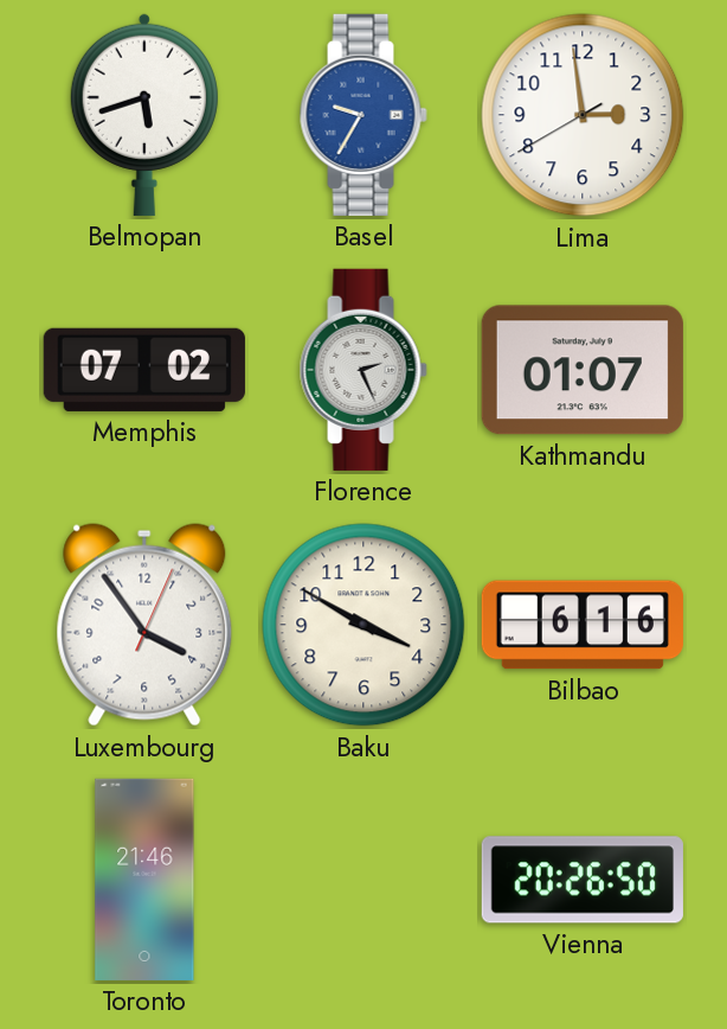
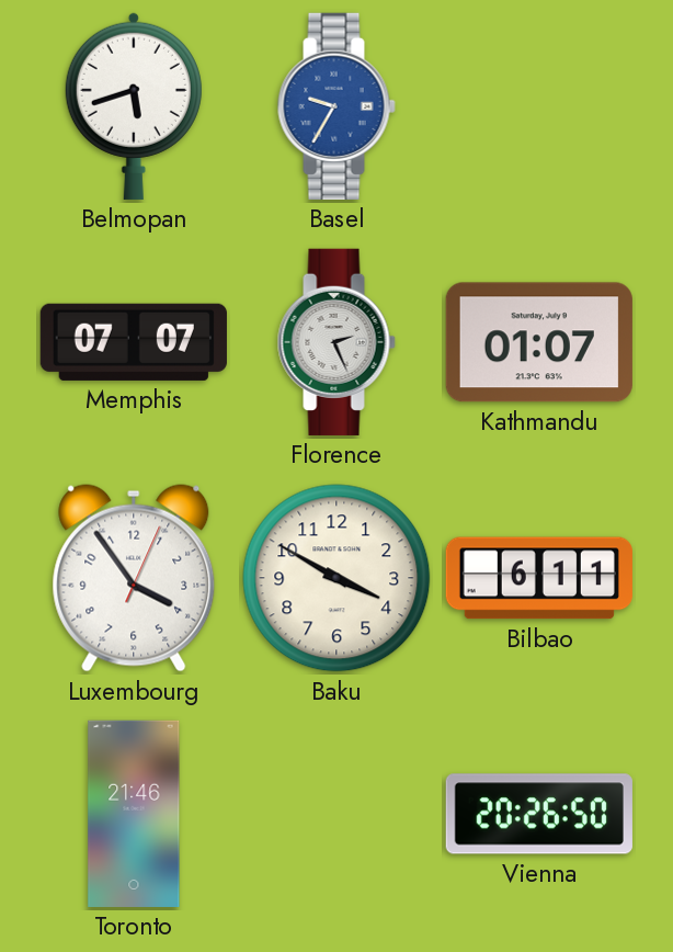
Lima: 2:58 -> none (583, 115)
Memphis: 07:02 -> 07:07 (134, 342)
Bilbao: 6:16 -> 6:11 (539, 578)
